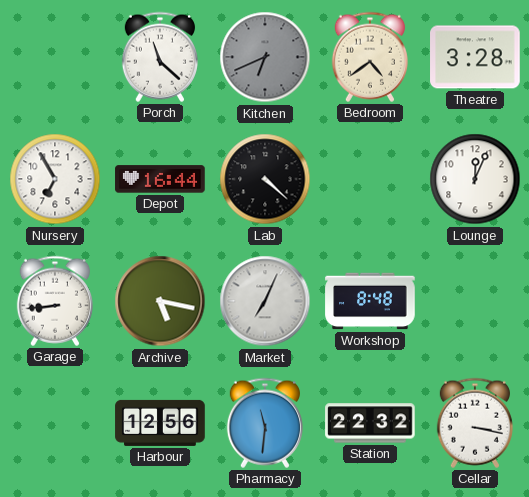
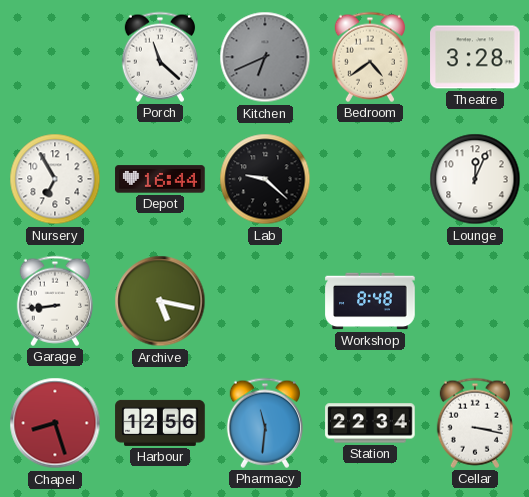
Lab: 4:22 -> 9:22 (265, 179)
Market: 7:04 -> none (265, 301)
Chapel: none -> 8:27 (55, 423)
Station: 22:32 -> 22:34 (370, 423)
